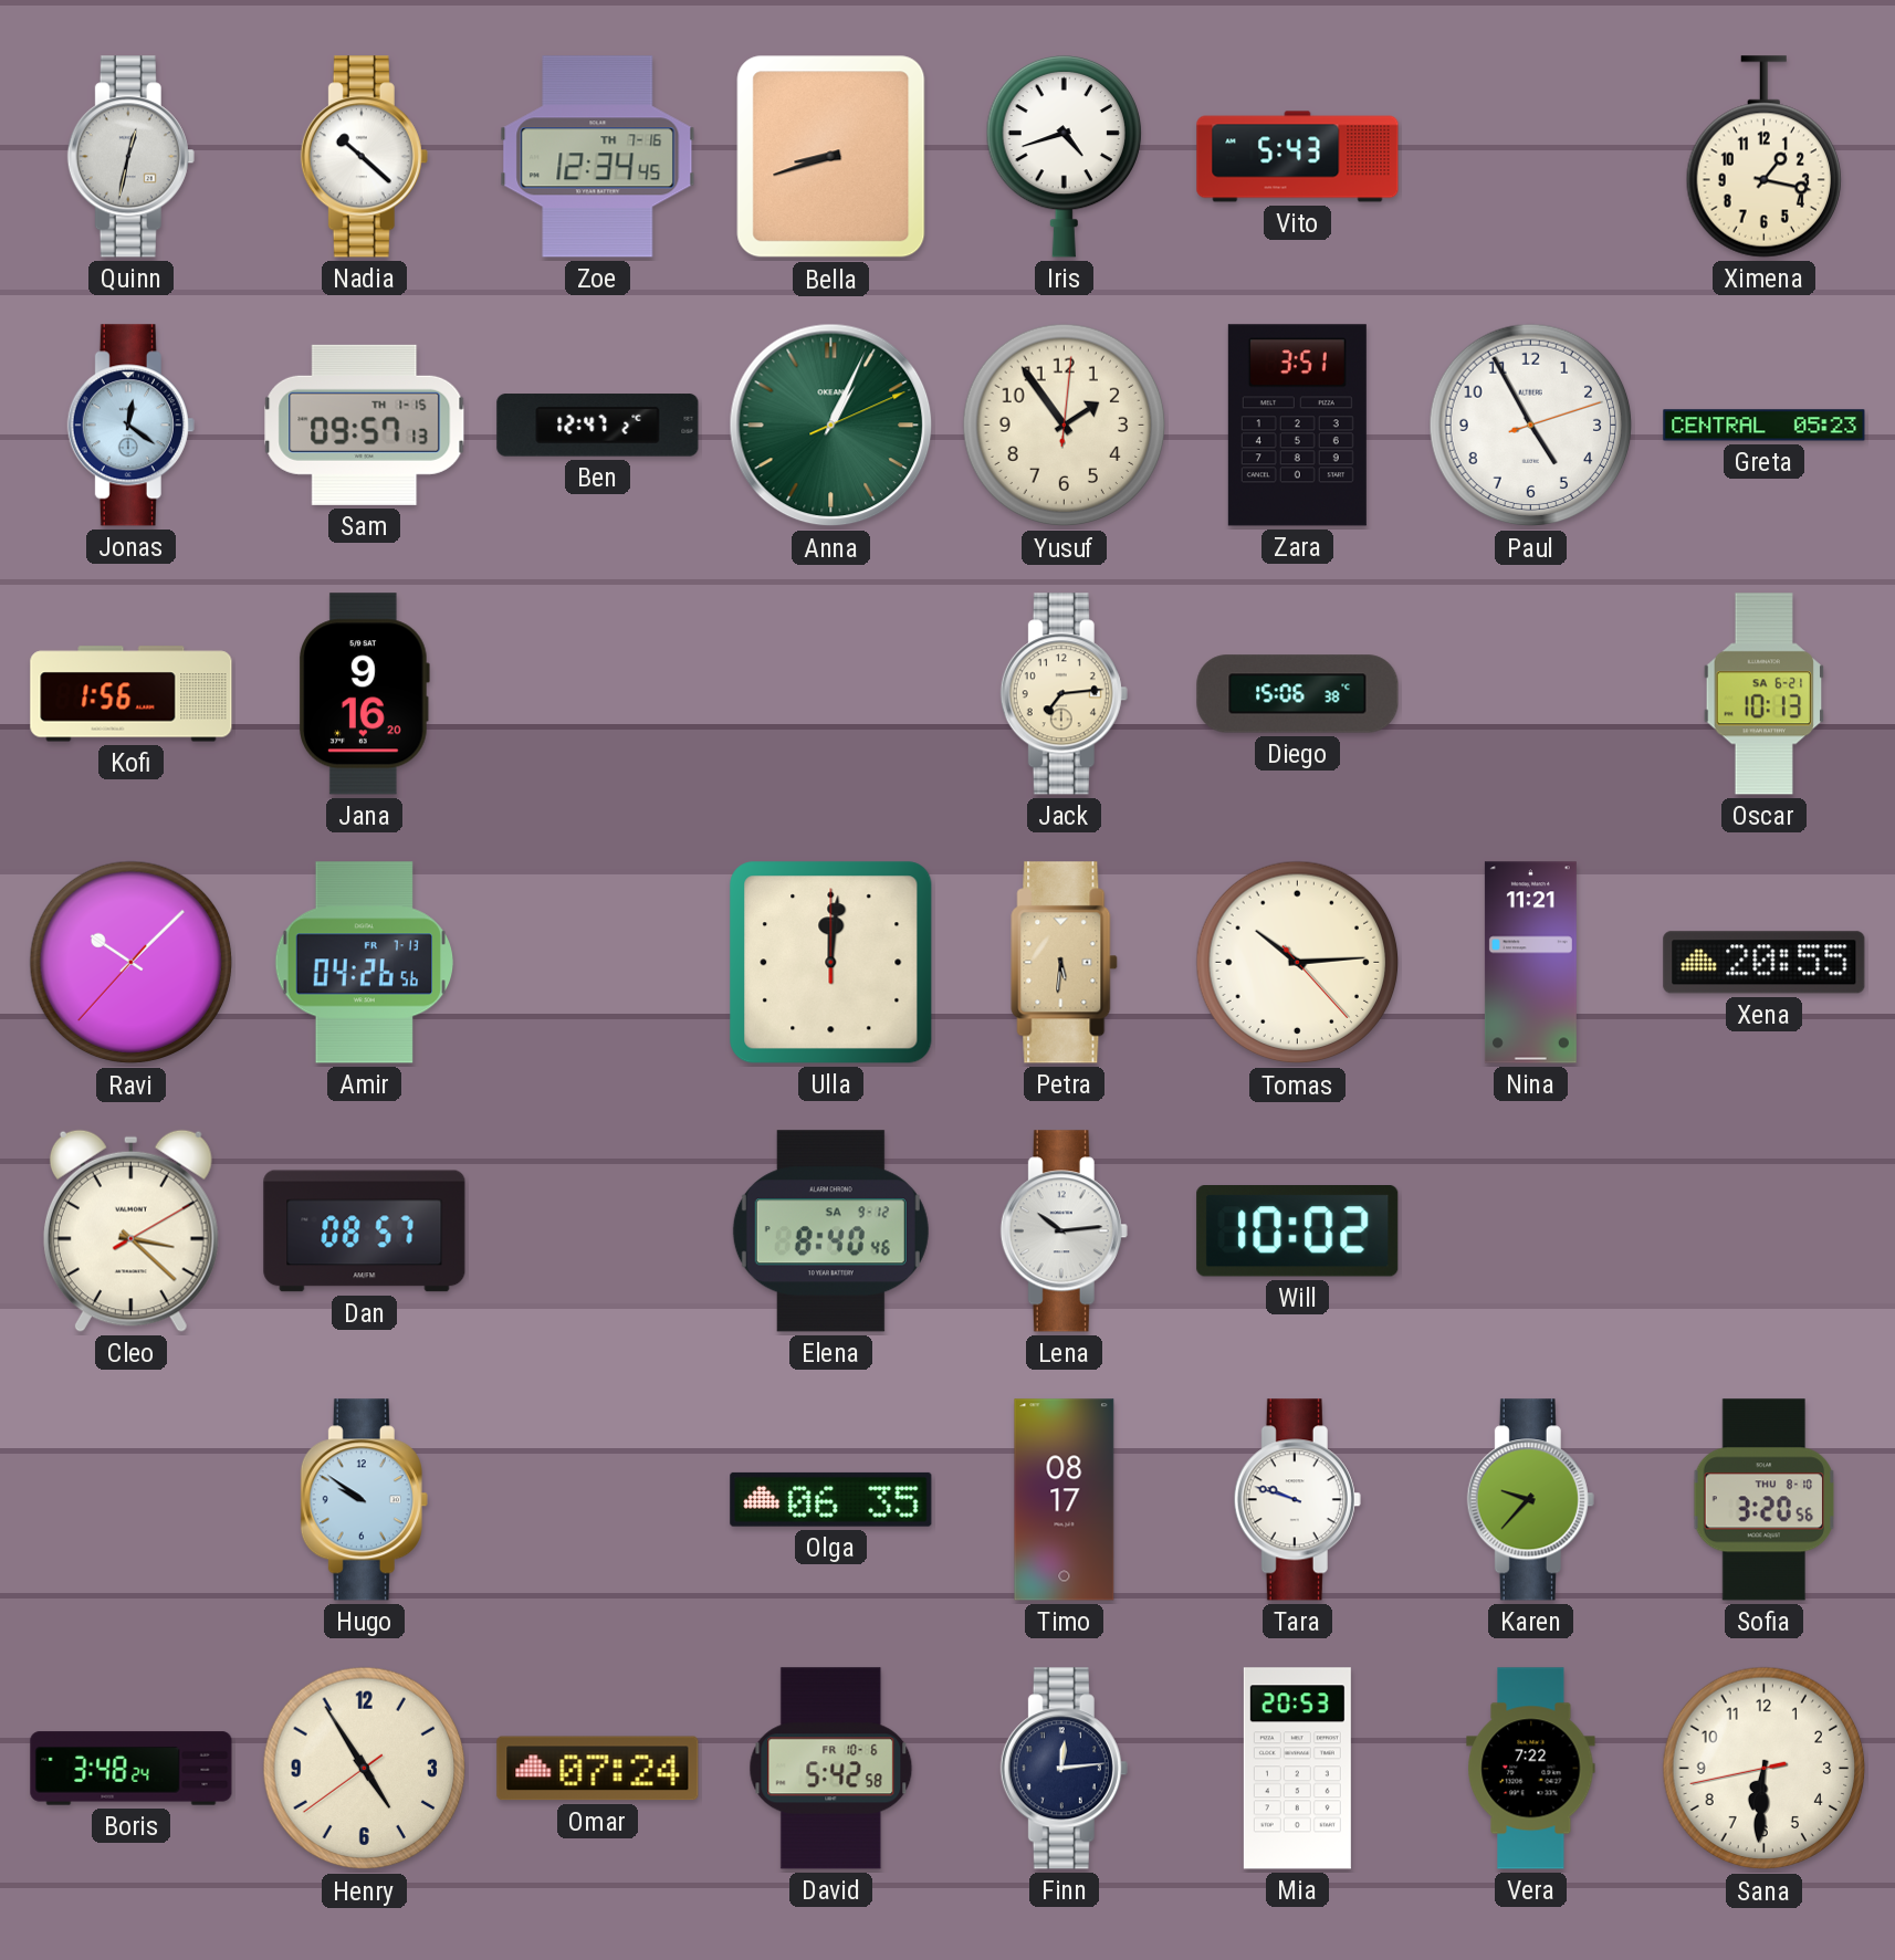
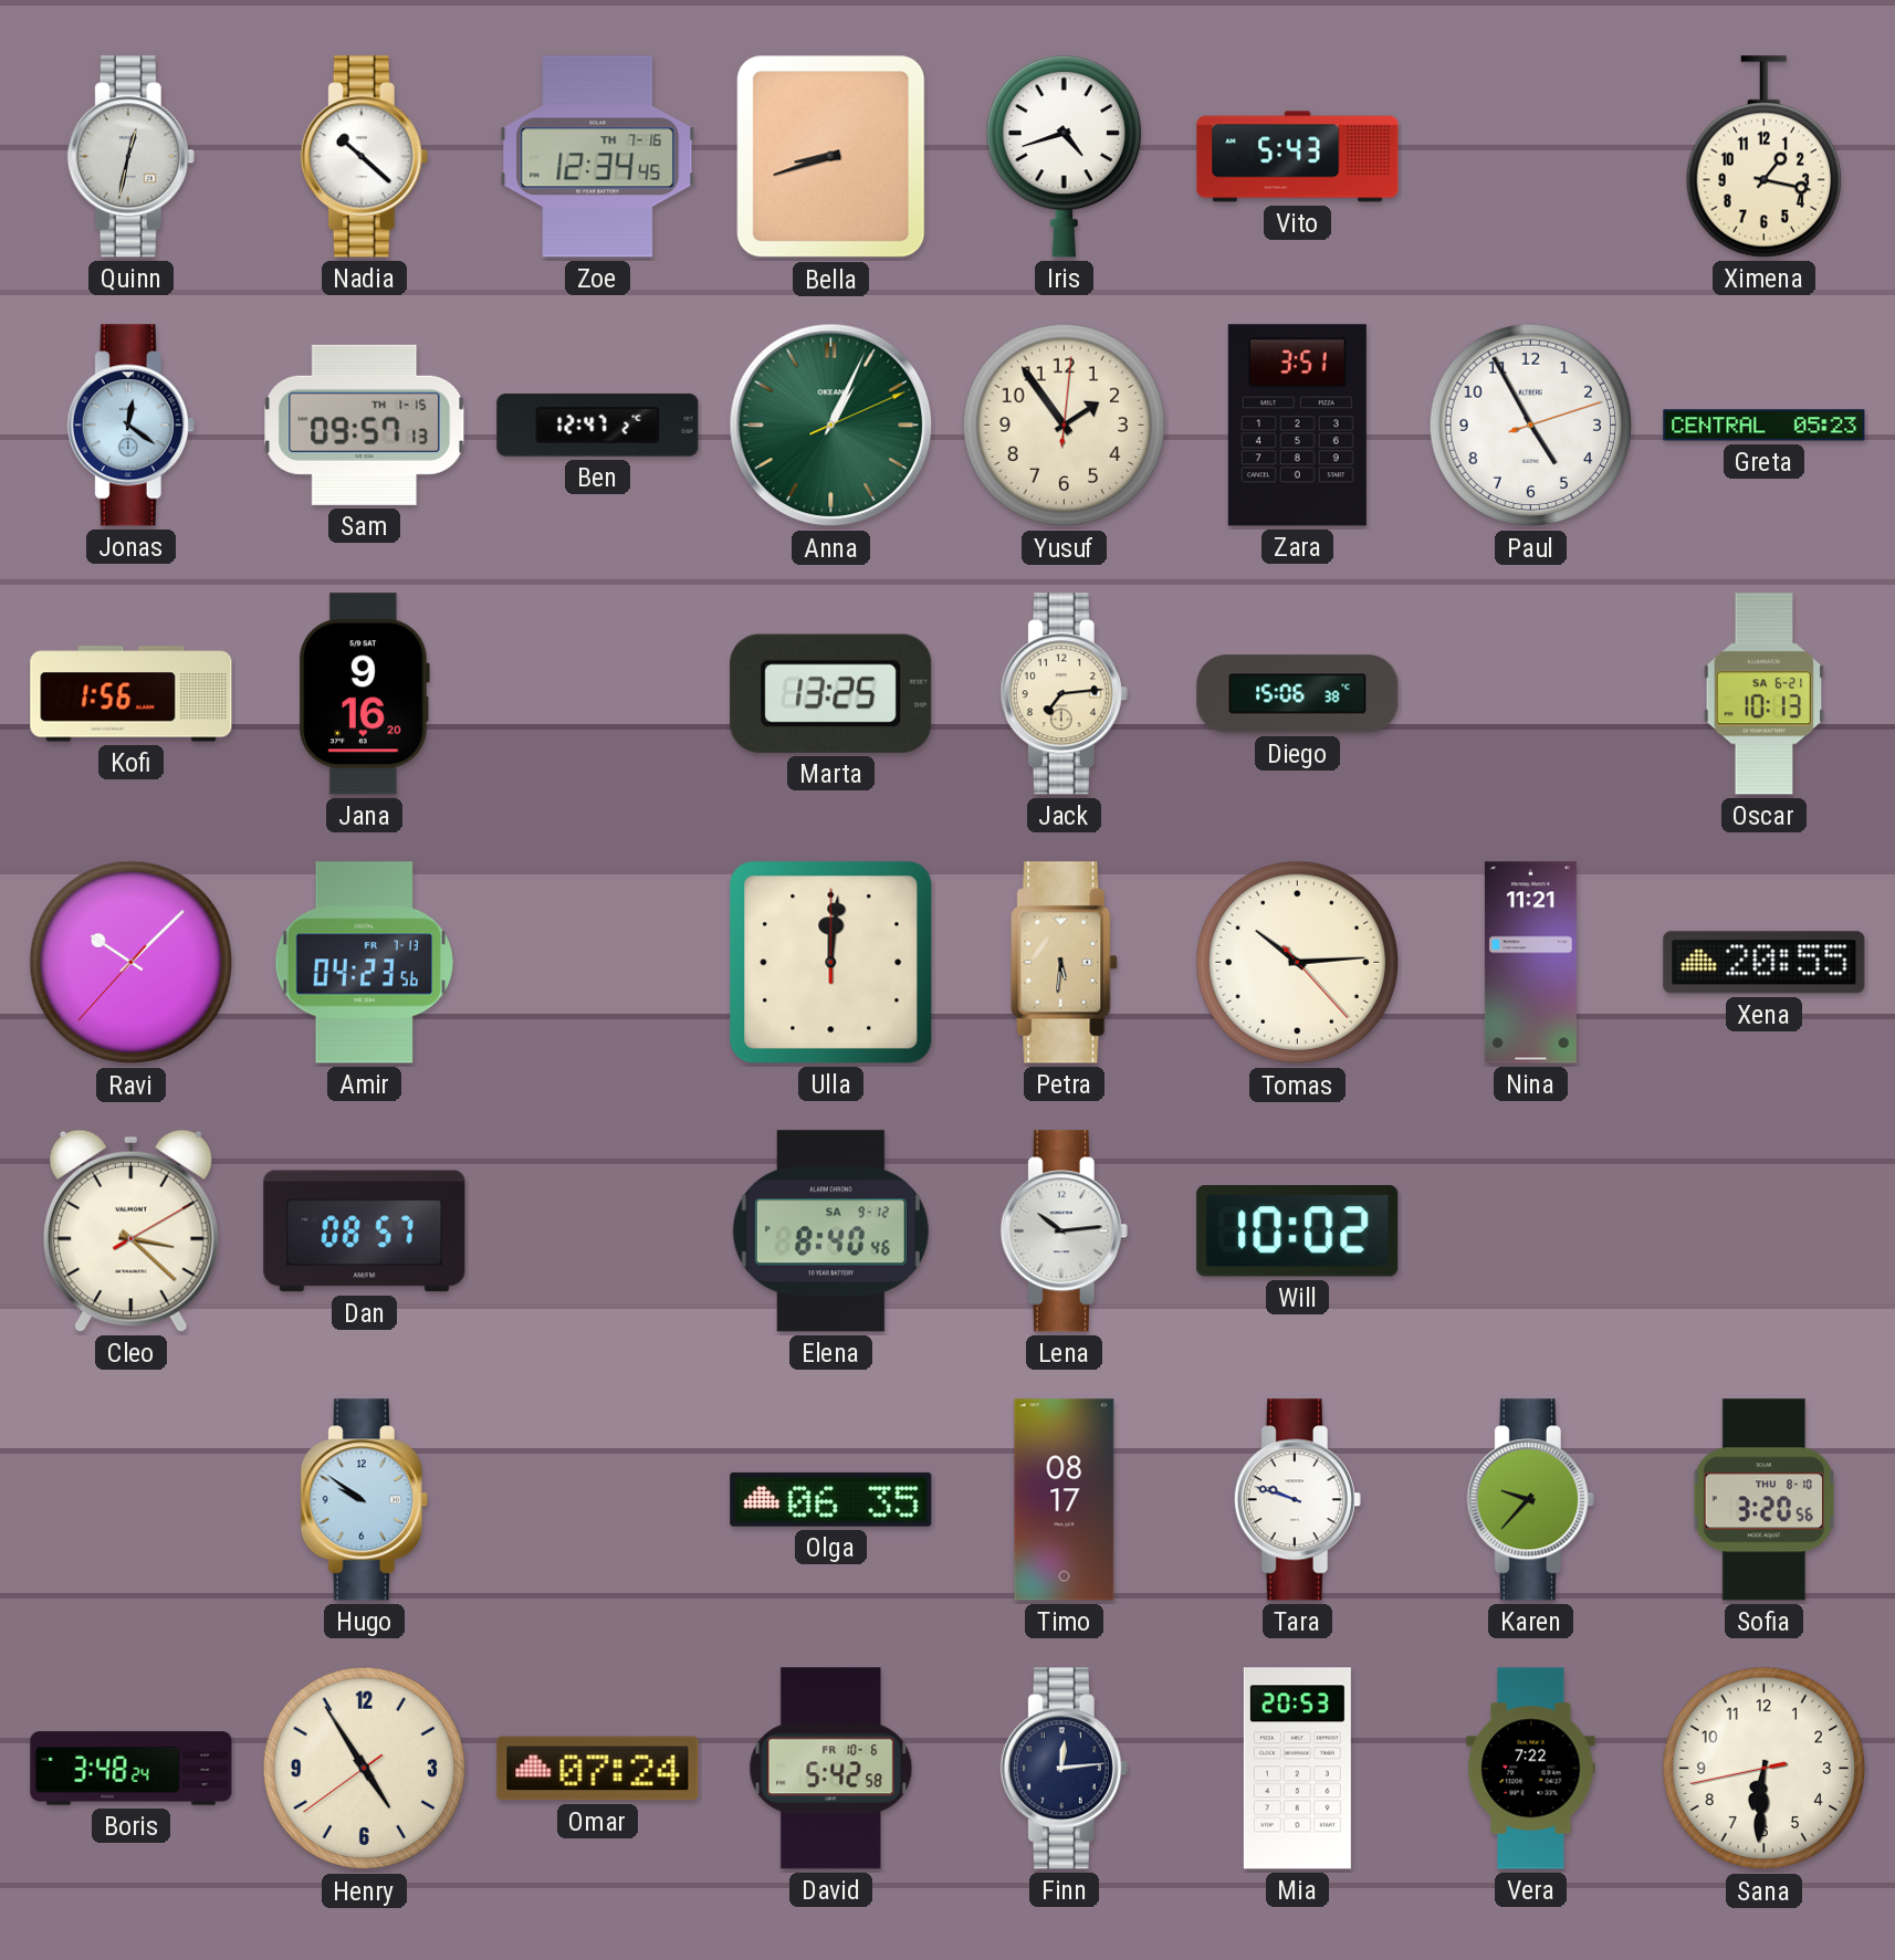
Marta: none -> 13:25 (831, 693)
Amir: 04:26 -> 04:23 (364, 963)
